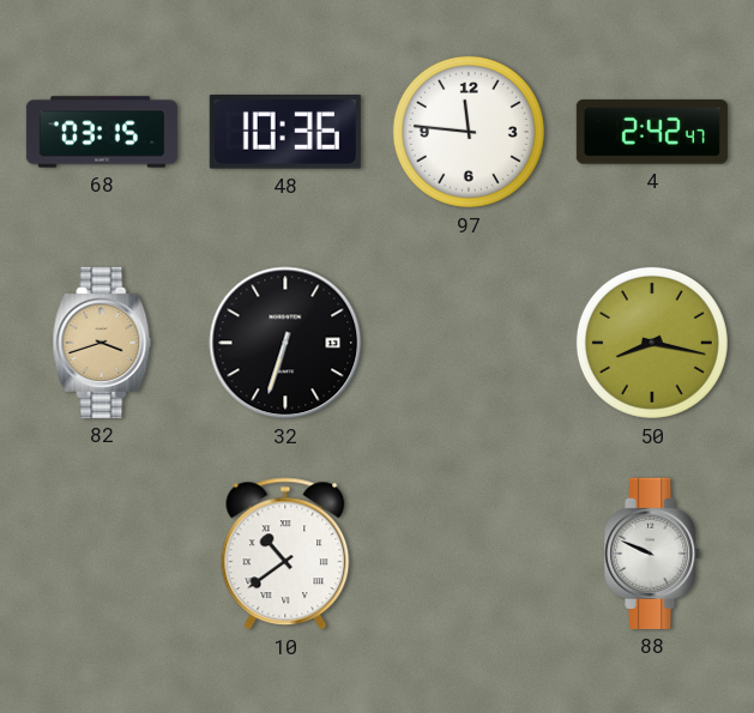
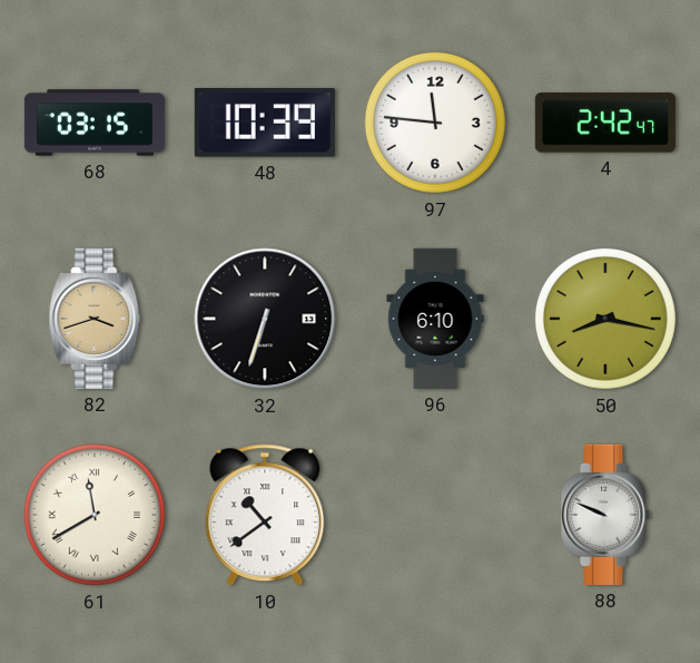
48: 10:36 -> 10:39 (265, 124)
96: none -> 6:10 (435, 319)
61: none -> 11:40 (95, 515)
